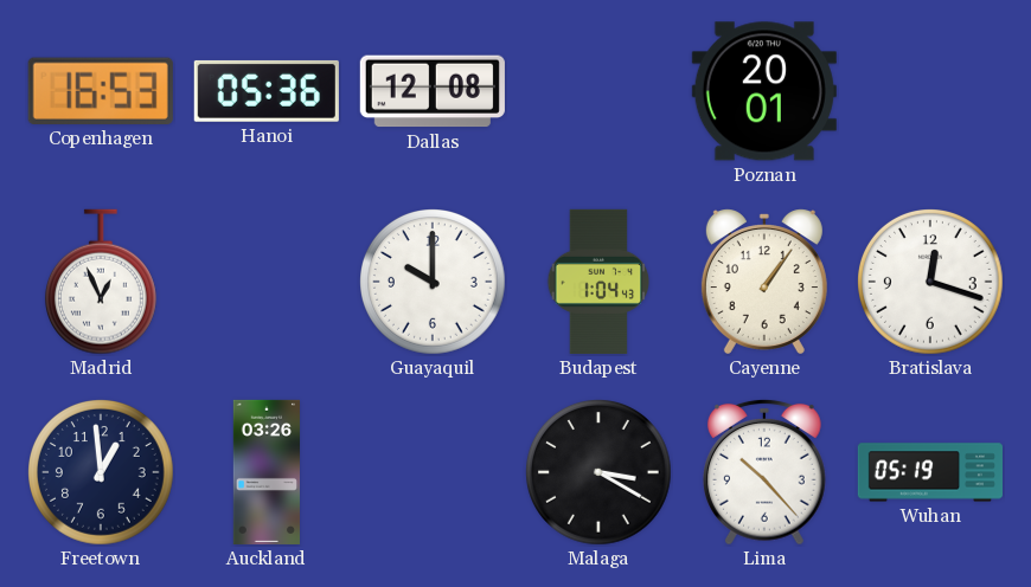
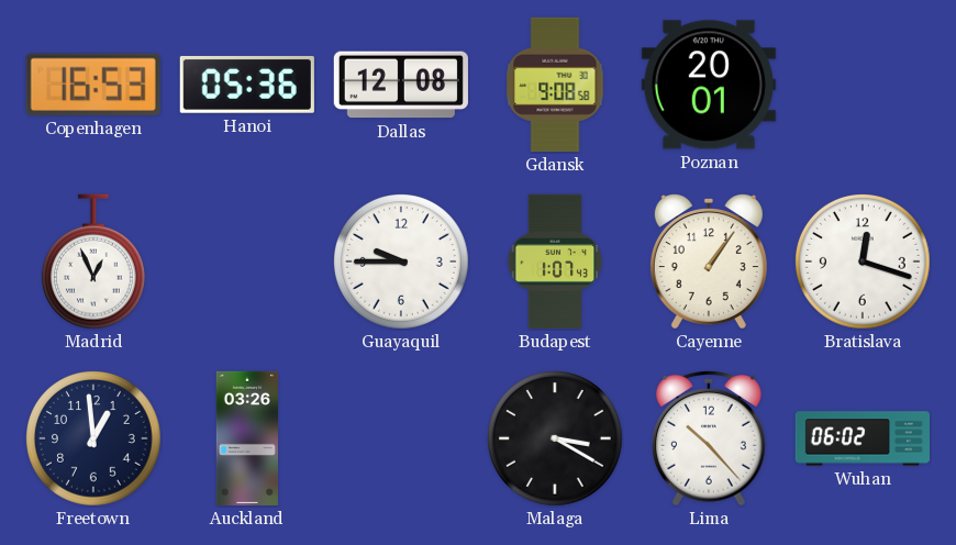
Gdansk: none -> 9:08 (555, 85)
Guayaquil: 10:00 -> 9:45 (402, 263)
Budapest: 1:04 -> 1:07 (555, 262)
Wuhan: 05:19 -> 06:02 (861, 438)
